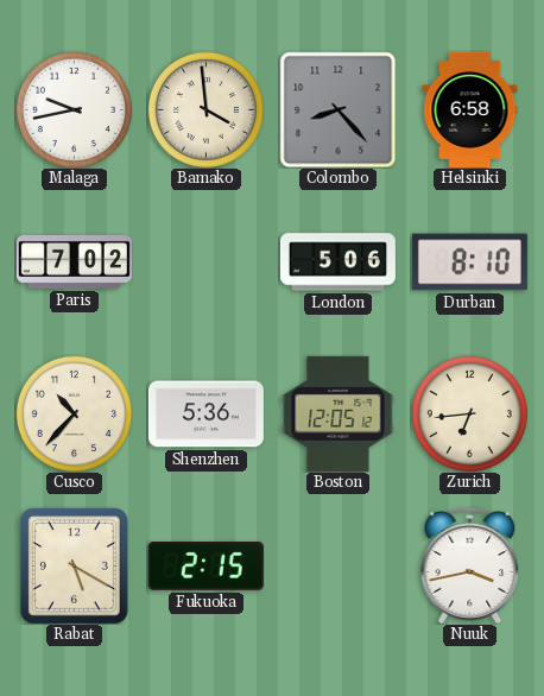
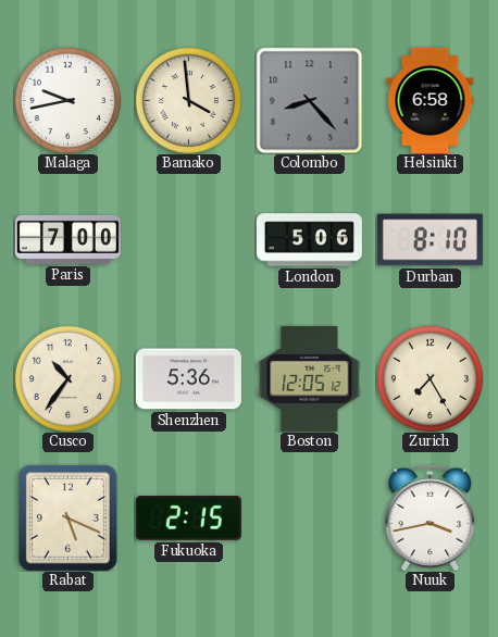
Paris: 7:02 -> 7:00 (67, 239)
Cusco: 10:37 -> 10:36 (67, 378)
Zurich: 6:44 -> 7:25 (429, 378)
Rabat: 5:20 -> 5:19 (67, 517)
